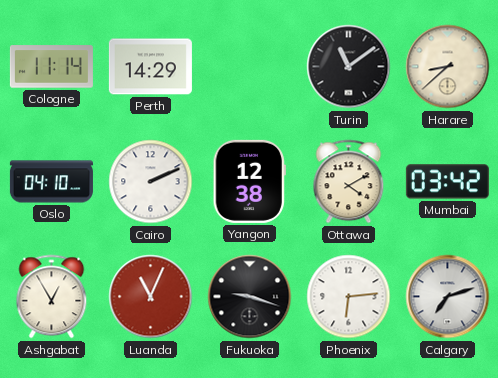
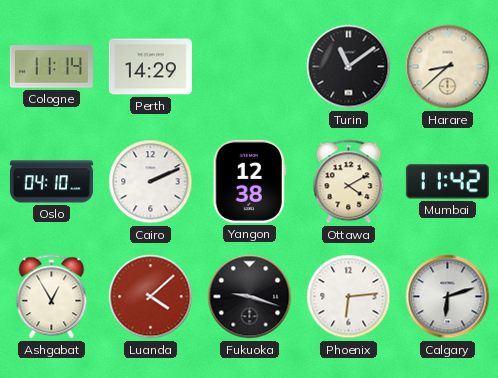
Mumbai: 03:42 -> 11:42 (447, 182)
Luanda: 11:04 -> 4:08 (151, 297)
Calgary: 7:12 -> 6:12 (448, 297)
